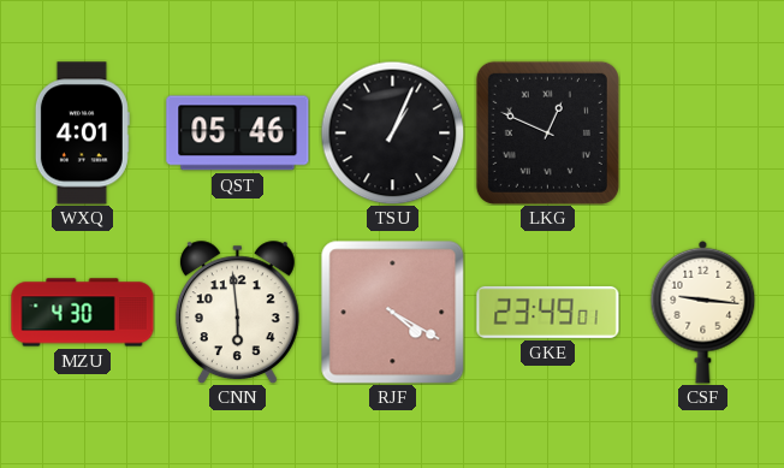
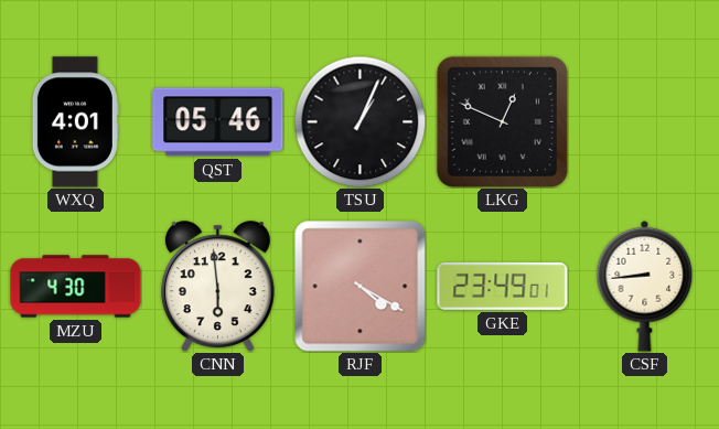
CSF: 9:16 -> 8:44 (645, 286)
